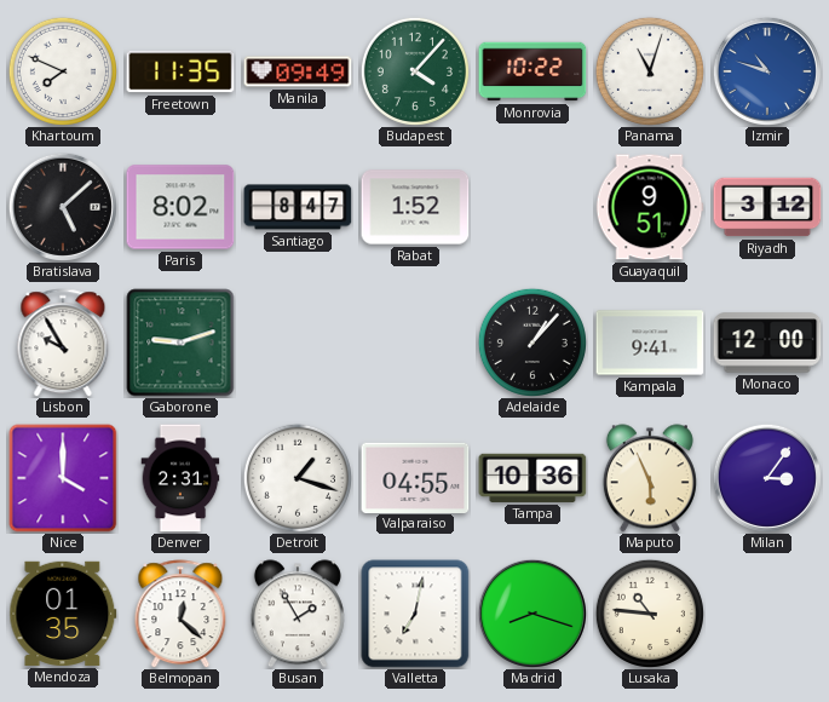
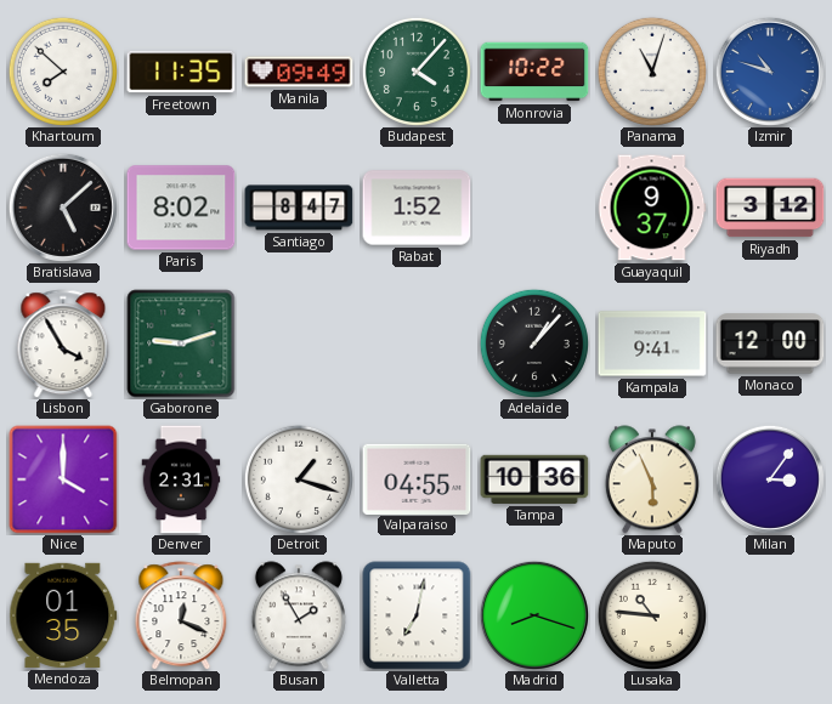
Khartoum: 7:49 -> 7:52 (63, 72)
Guayaquil: 9:51 -> 9:37 (652, 208)
Lisbon: 9:55 -> 3:55 (63, 344)
Belmopan: 12:22 -> 12:19 (181, 615)
